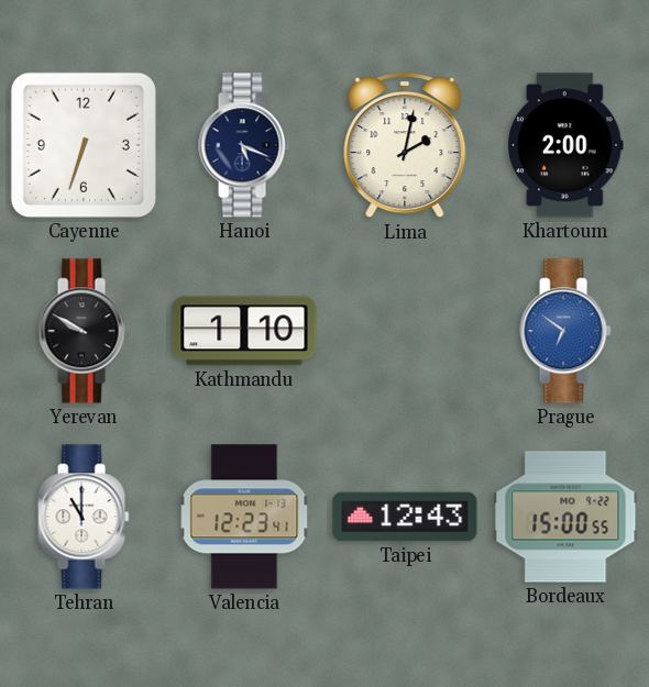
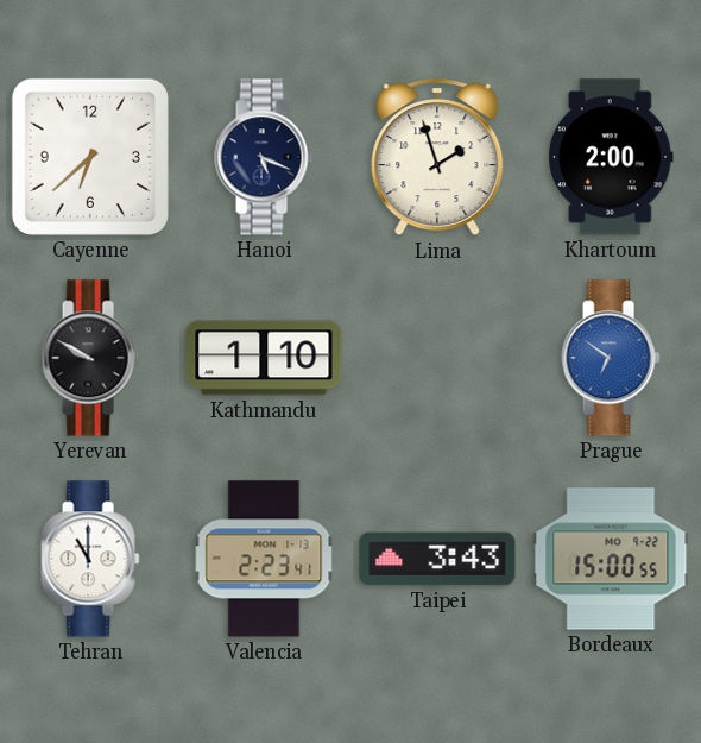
Cayenne: 6:33 -> 6:38 (90, 157)
Lima: 2:02 -> 1:57 (437, 158)
Valencia: 12:23 -> 2:23 (264, 559)
Taipei: 12:43 -> 3:43 (437, 559)
